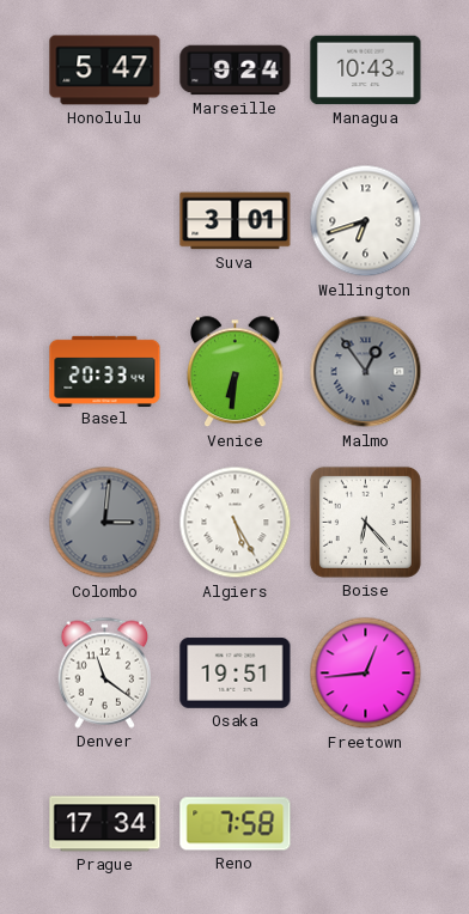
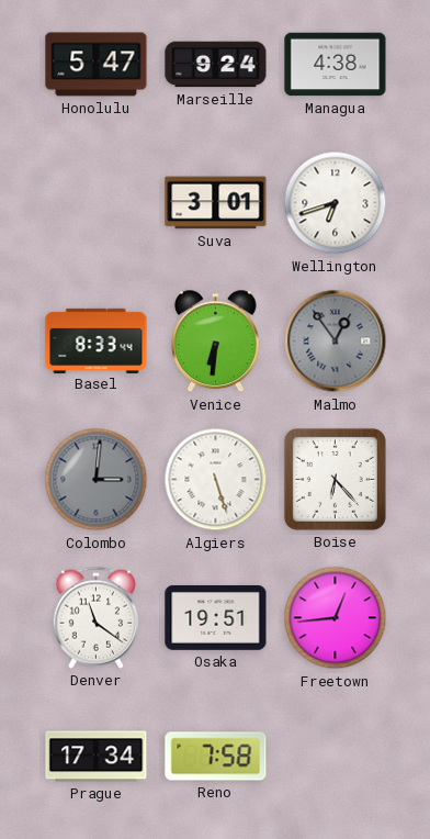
Managua: 10:43 -> 4:38 (336, 65)
Basel: 20:33 -> 8:33 (97, 340)
Algiers: 5:25 -> 5:27 (216, 480)
